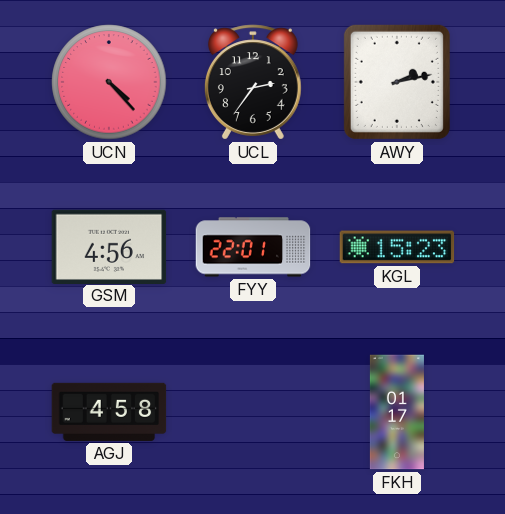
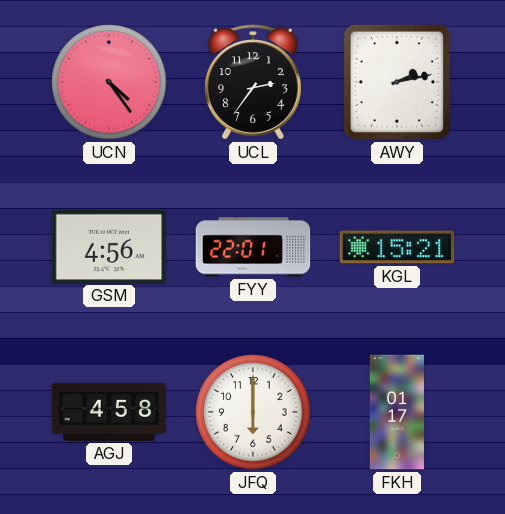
UCN: 4:23 -> 4:24 (109, 82)
KGL: 15:23 -> 15:21 (397, 247)
JFQ: none -> 6:00 (253, 412)
